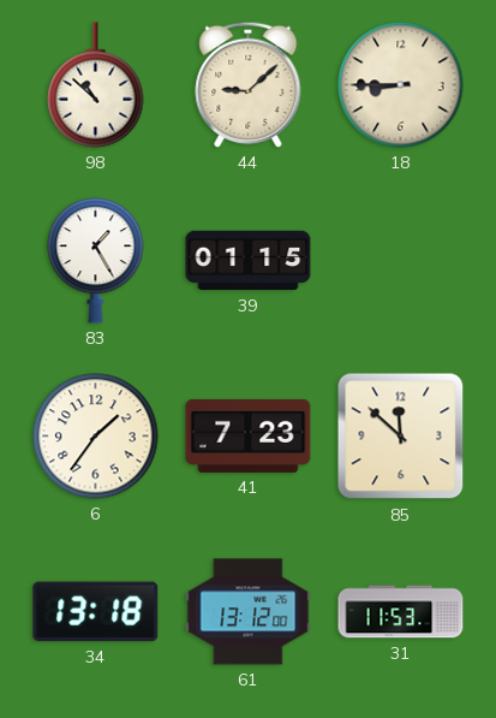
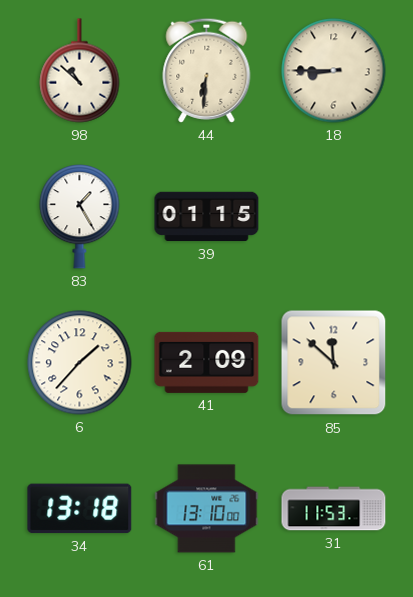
44: 9:08 -> 6:31 (207, 70)
6: 1:36 -> 1:37 (80, 363)
41: 7:23 -> 2:09 (207, 362)
61: 13:12 -> 13:10 (207, 509)
